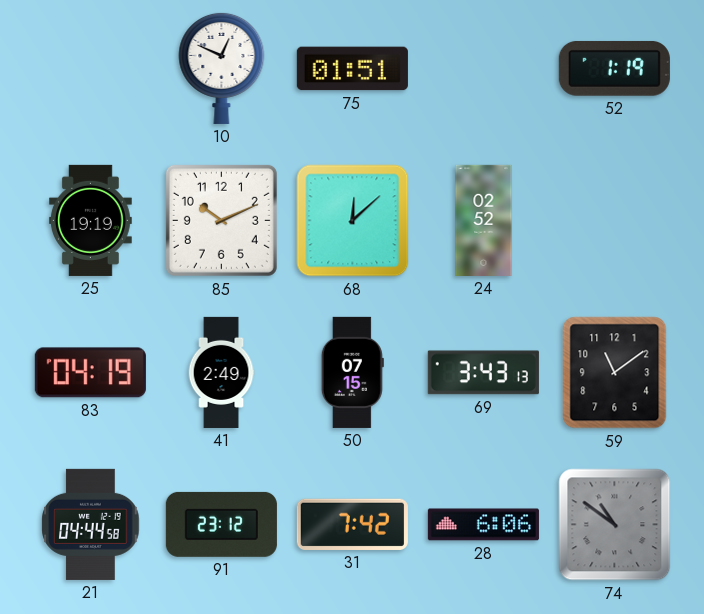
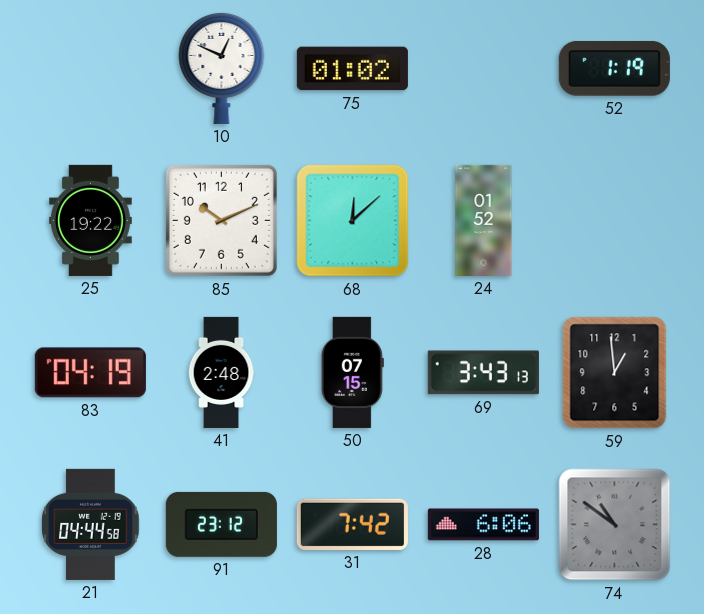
75: 01:51 -> 01:02 (352, 69)
25: 19:19 -> 19:22 (90, 220)
24: 02:52 -> 01:52 (484, 220)
41: 2:49 -> 2:48 (221, 372)
59: 11:09 -> 12:59 (615, 373)
